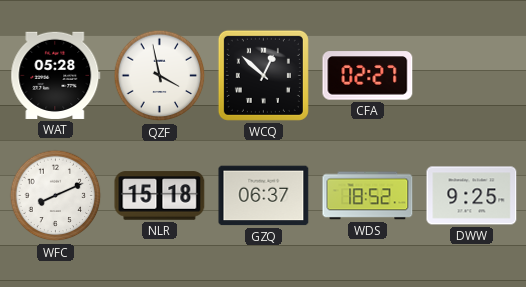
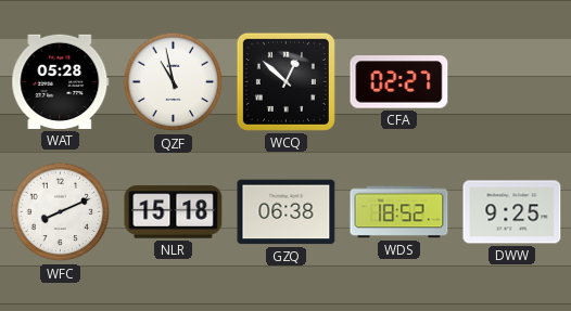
QZF: 3:58 -> 10:58 (174, 82)
GZQ: 06:37 -> 06:38 (287, 212)
